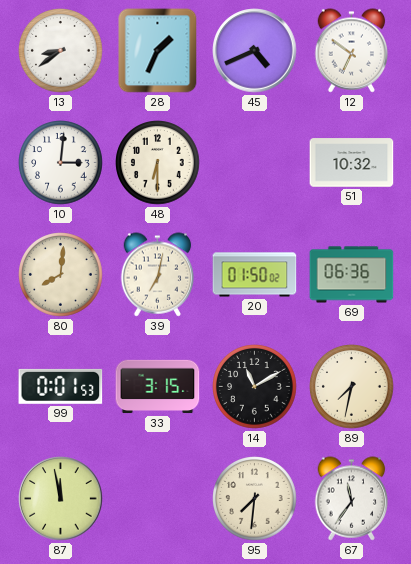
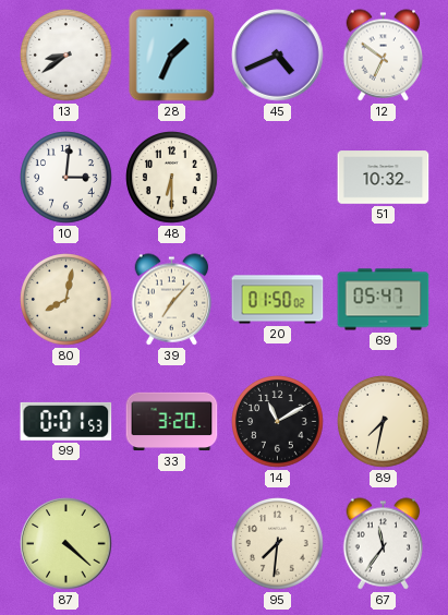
80: 8:01 -> 8:02 (66, 300)
39: 7:02 -> 7:07 (172, 300)
69: 06:36 -> 05:47 (384, 300)
33: 3:15 -> 3:20 (172, 422)
87: 11:58 -> 4:22 (66, 544)
